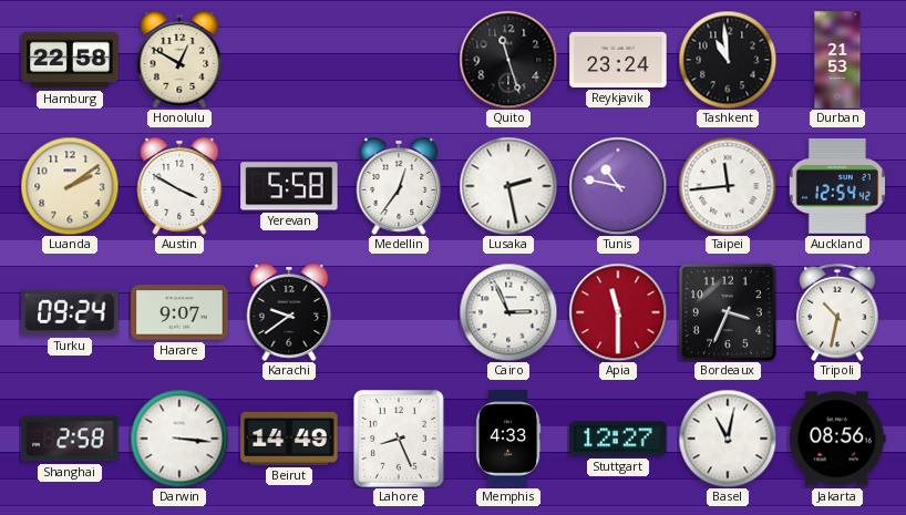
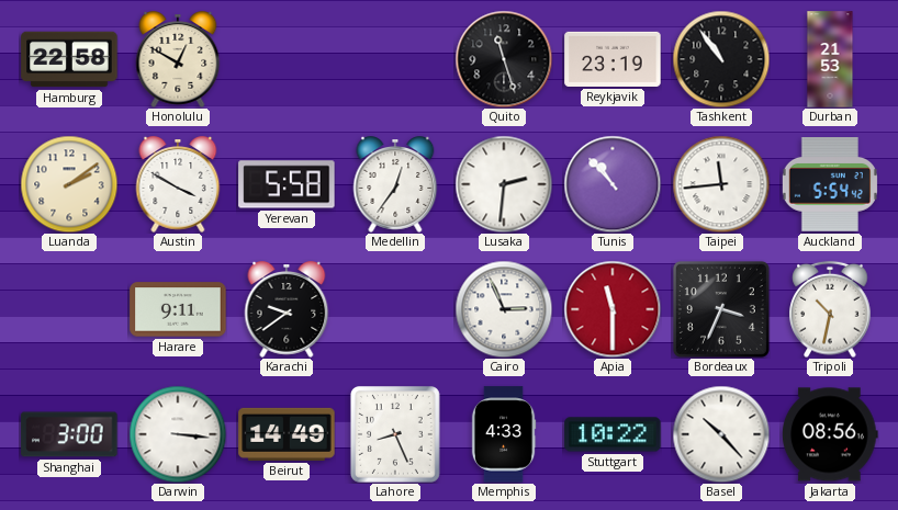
Reykjavik: 23:24 -> 23:19 (613, 59)
Tashkent: 10:59 -> 10:54 (721, 59)
Lusaka: 2:28 -> 2:31 (504, 184)
Tunis: 10:47 -> 10:53 (613, 184)
Auckland: 12:54 -> 5:54 (830, 185)
Turku: 09:24 -> none (70, 312)
Harare: 9:07 -> 9:11 (178, 309)
Shanghai: 2:58 -> 3:00 (69, 434)
Stuttgart: 12:27 -> 10:22 (613, 434)
Basel: 11:02 -> 10:23 (721, 434)
